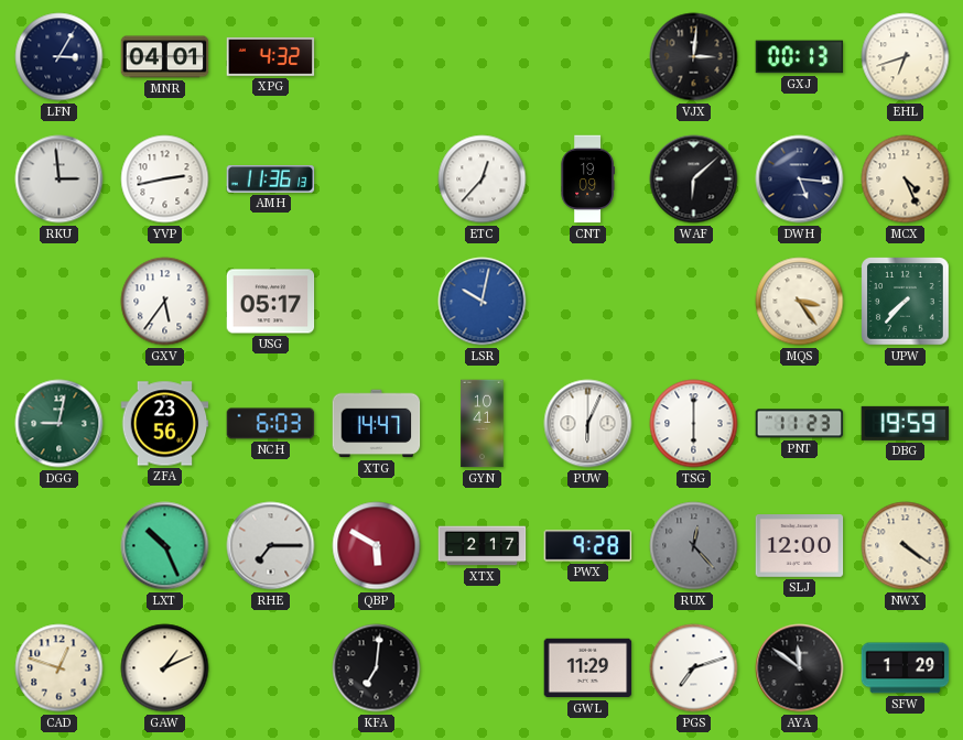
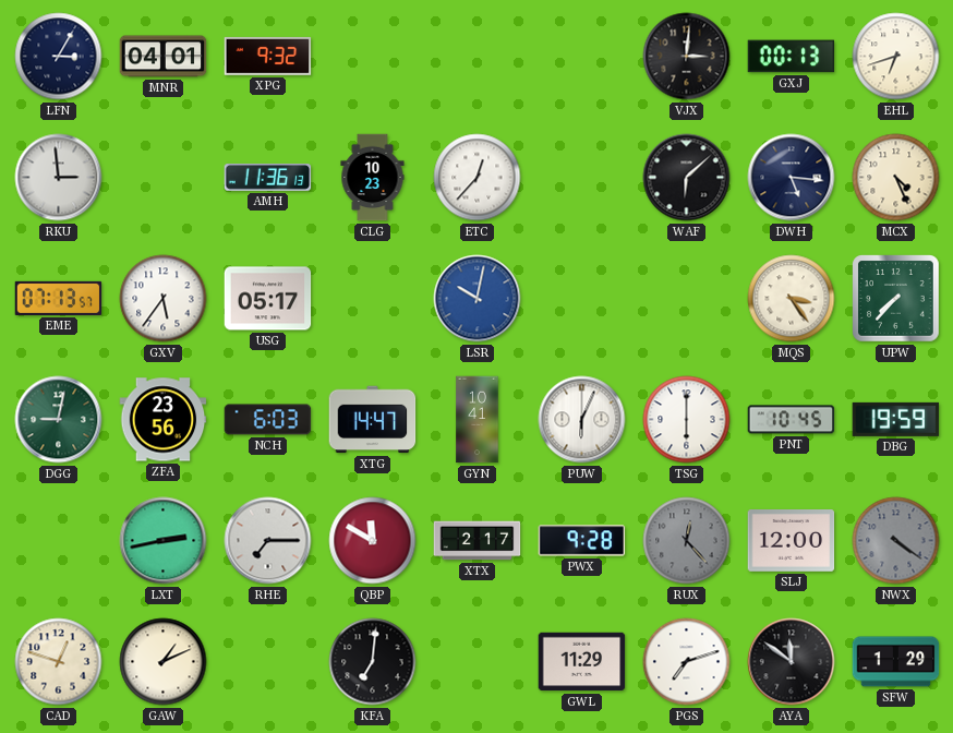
XPG: 4:32 -> 9:32 (268, 56)
YVP: 2:43 -> none (165, 179)
CLG: none -> 10:23 (373, 178)
CNT: 19:09 -> none (587, 179)
EME: none -> 07:13 (59, 298)
PNT: 11:23 -> 10:45 (792, 420)
LXT: 10:26 -> 2:43 (164, 541)
QBP: 5:50 -> 11:50 (373, 541)
NWX dial: cream -> grey (896, 541)
